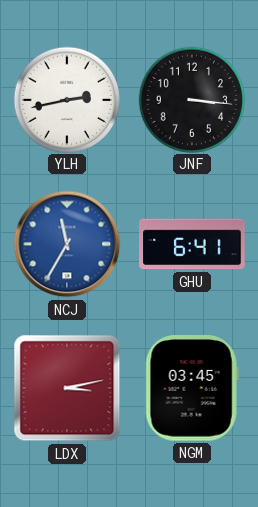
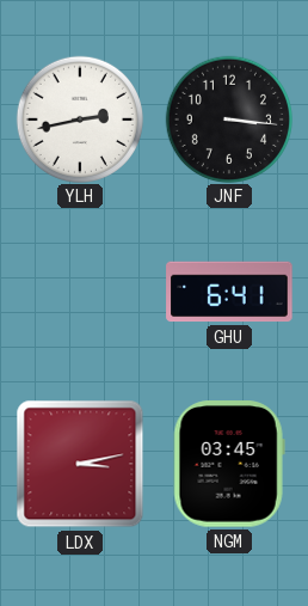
NCJ: 11:35 -> none (67, 244)
